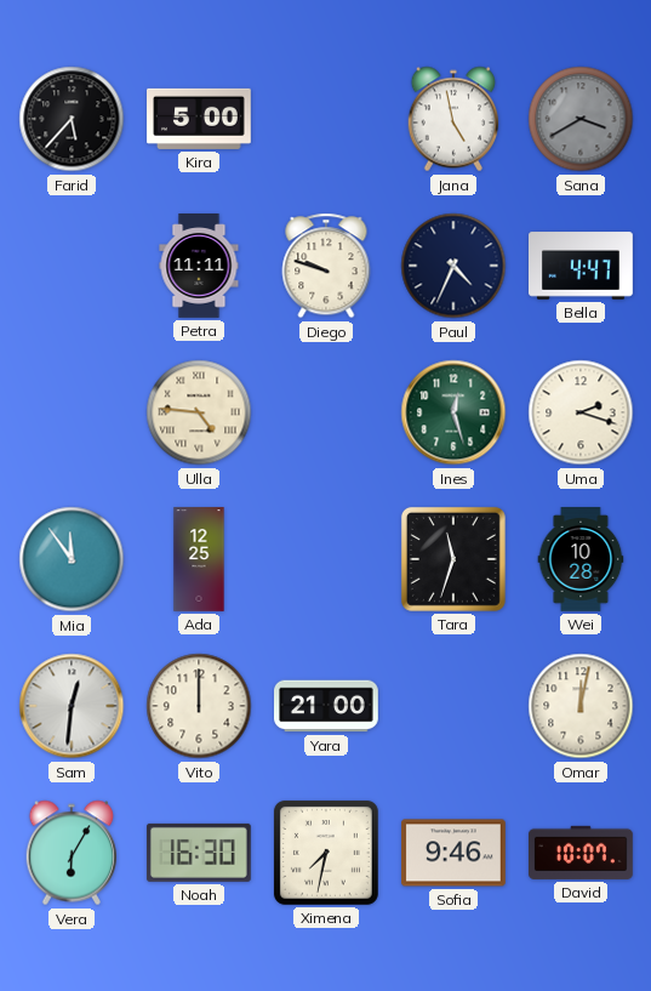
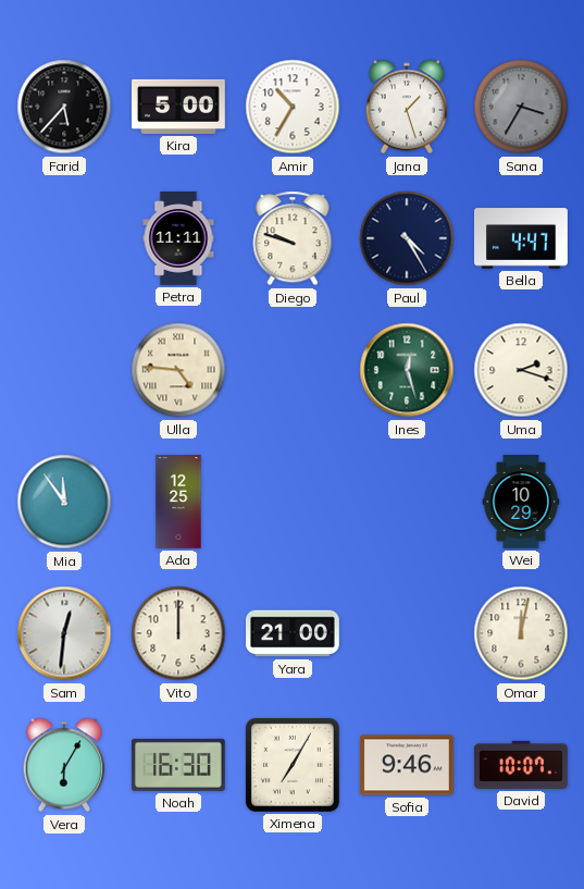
Amir: none -> 10:35 (293, 107)
Jana: 4:58 -> 1:27 (407, 107)
Sana: 3:40 -> 3:35 (521, 107)
Paul: 4:34 -> 4:25 (407, 238)
Tara: 11:33 -> none (453, 559)
Wei: 10:28 -> 10:29 (521, 503)
Ximena: 7:32 -> 7:05 (293, 765)
